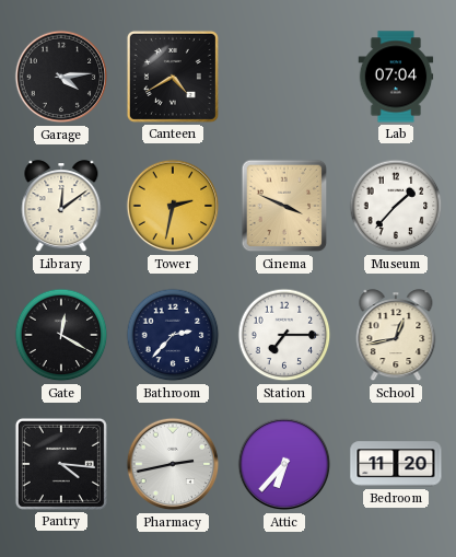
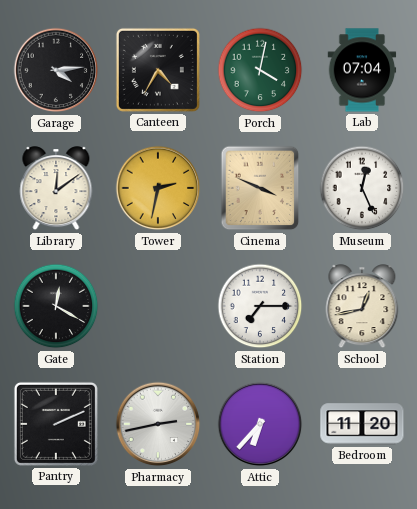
Canteen: 4:40 -> 4:35 (158, 70)
Porch: none -> 4:02 (260, 70)
Museum: 1:37 -> 12:26 (362, 188)
Bathroom: 2:37 -> none (173, 335)
Pantry: 4:16 -> 2:11 (56, 424)
